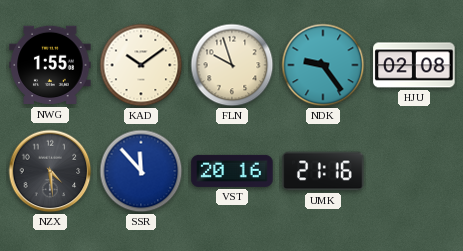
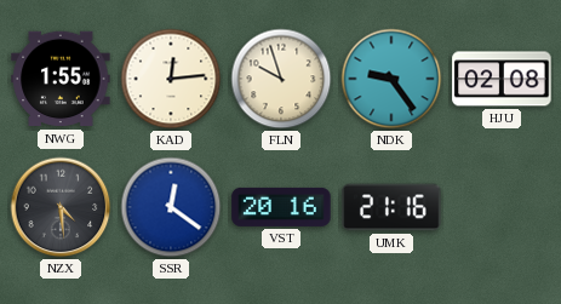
KAD: 10:09 -> 12:14 (171, 79)
SSR: 11:53 -> 12:21 (171, 207)
